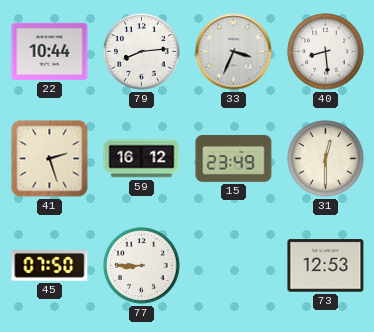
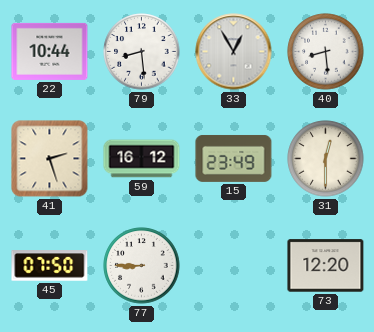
79: 8:14 -> 8:29 (142, 52)
33: 3:34 -> 12:55 (234, 52)
73: 12:53 -> 12:20 (326, 266)
